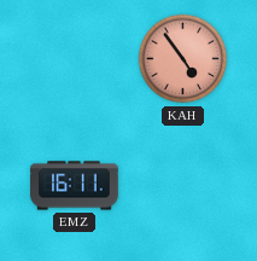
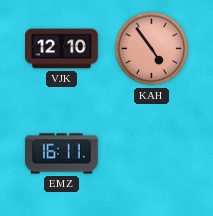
VJK: none -> 12:10 (62, 49)
